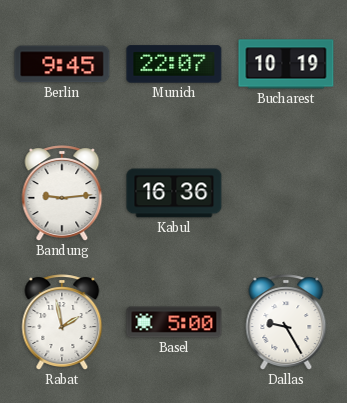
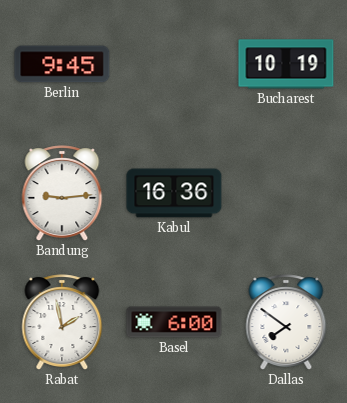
Munich: 22:07 -> none (174, 64)
Basel: 5:00 -> 6:00 (174, 322)
Dallas: 9:25 -> 7:51 (286, 322)
